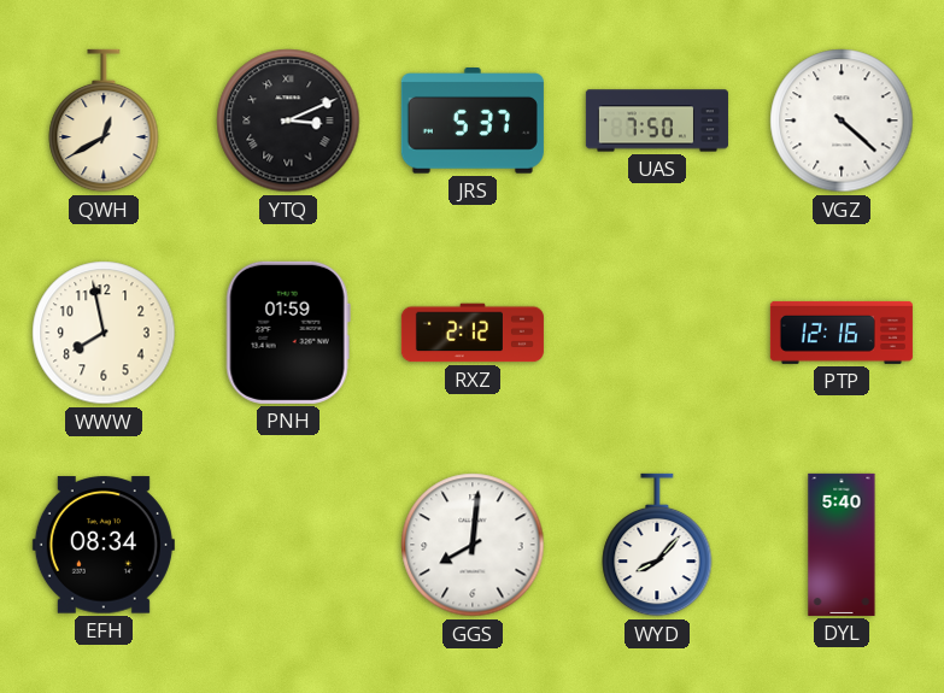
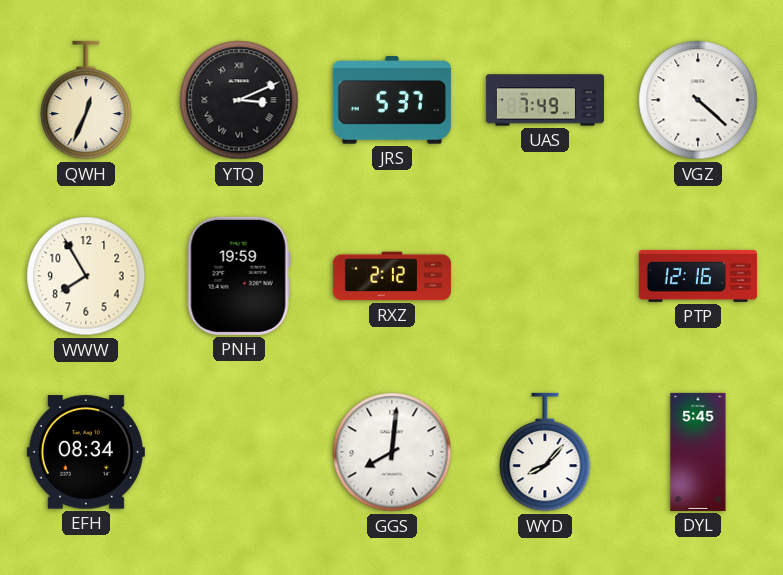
QWH: 12:40 -> 12:34 (86, 100)
UAS: 7:50 -> 7:49 (545, 100)
WWW: 7:58 -> 7:55 (86, 276)
PNH: 01:59 -> 19:59 (239, 276)
DYL: 5:40 -> 5:45 (698, 452)
